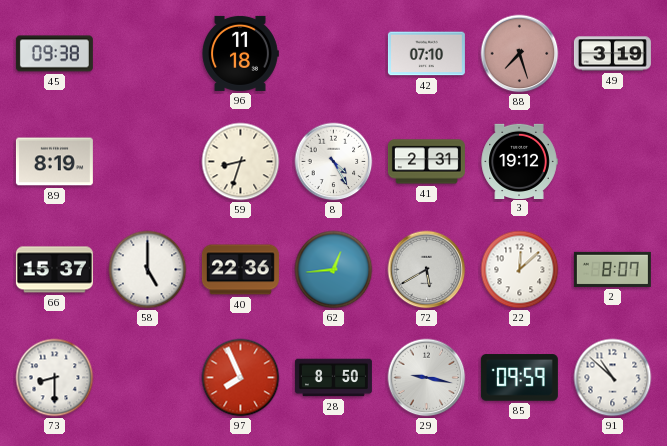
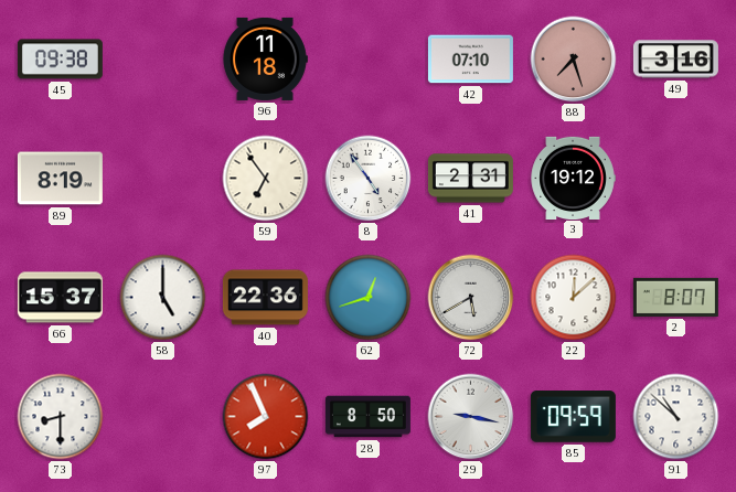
49: 3:19 -> 3:16 (675, 60)
59: 8:33 -> 6:54 (266, 179)
8: 4:25 -> 4:54 (369, 179)
62: 12:44 -> 12:42 (369, 298)
